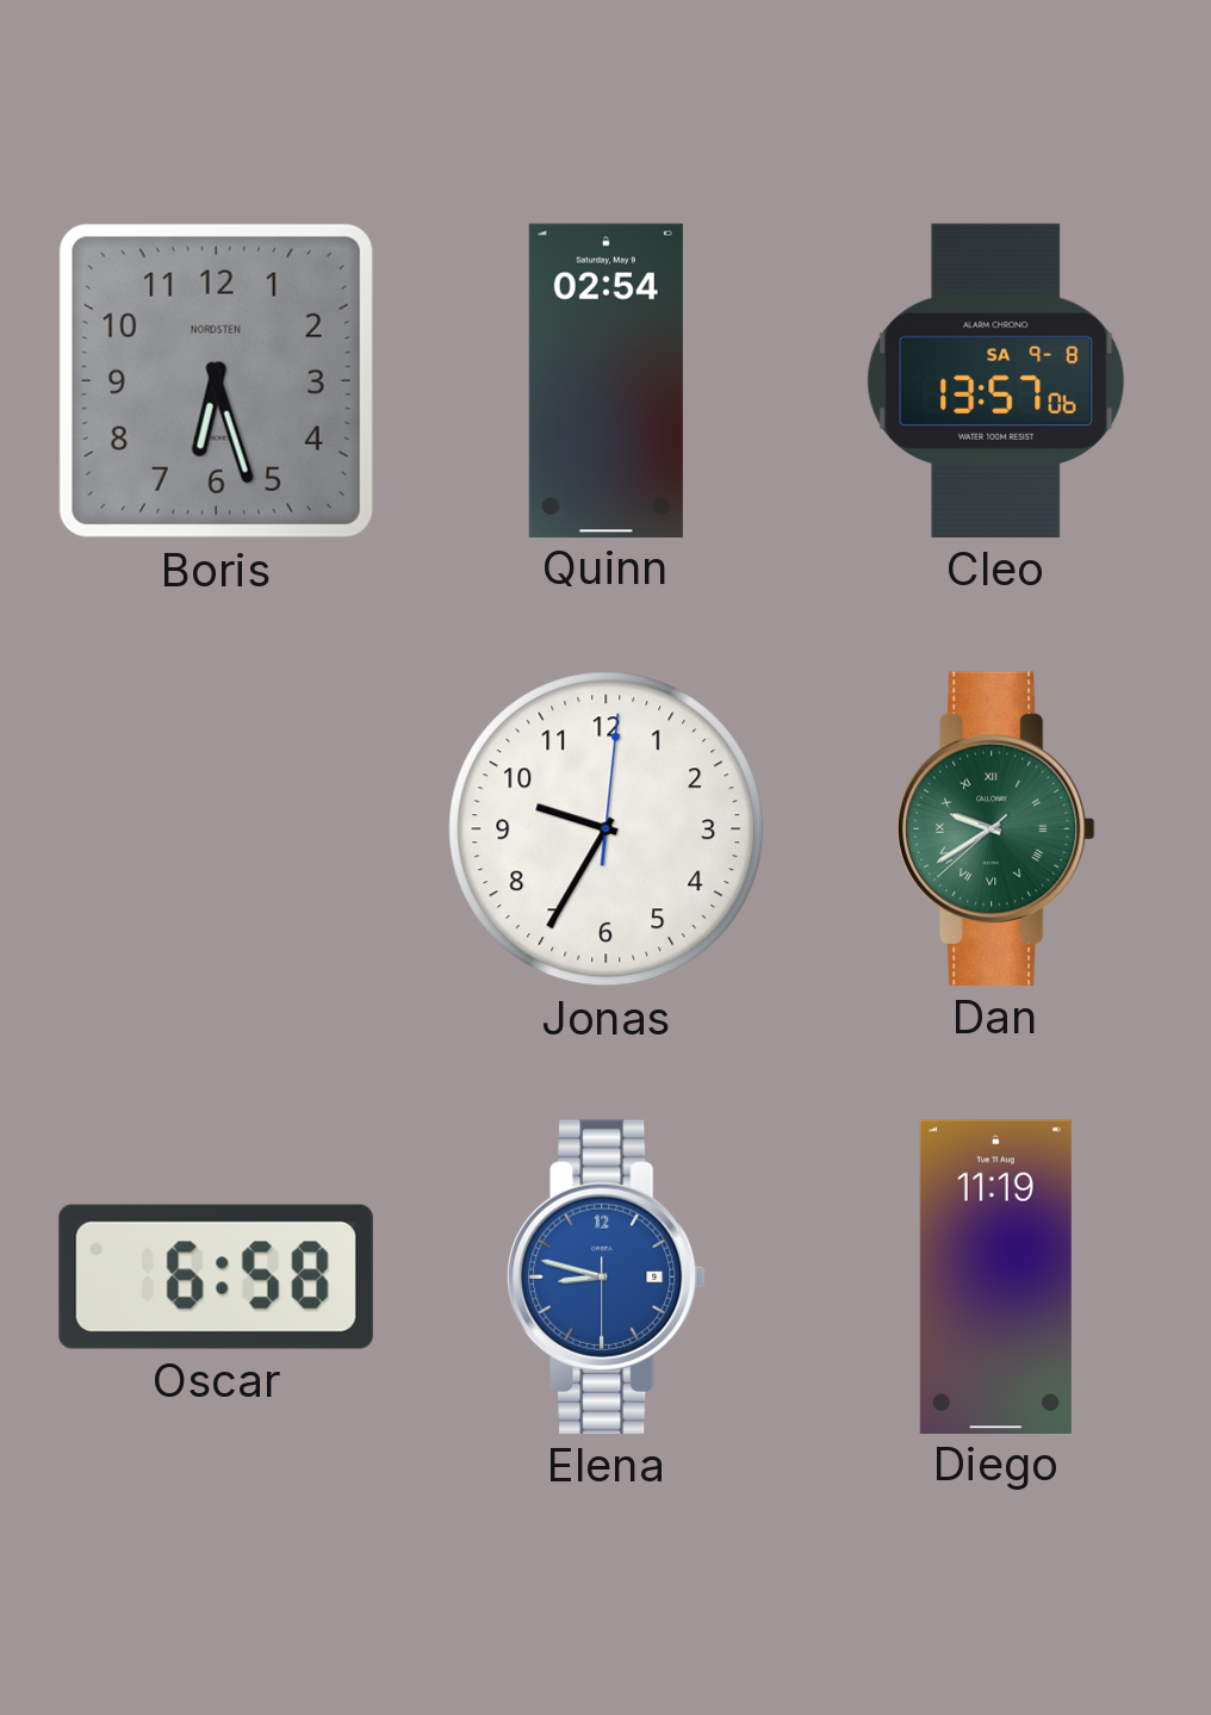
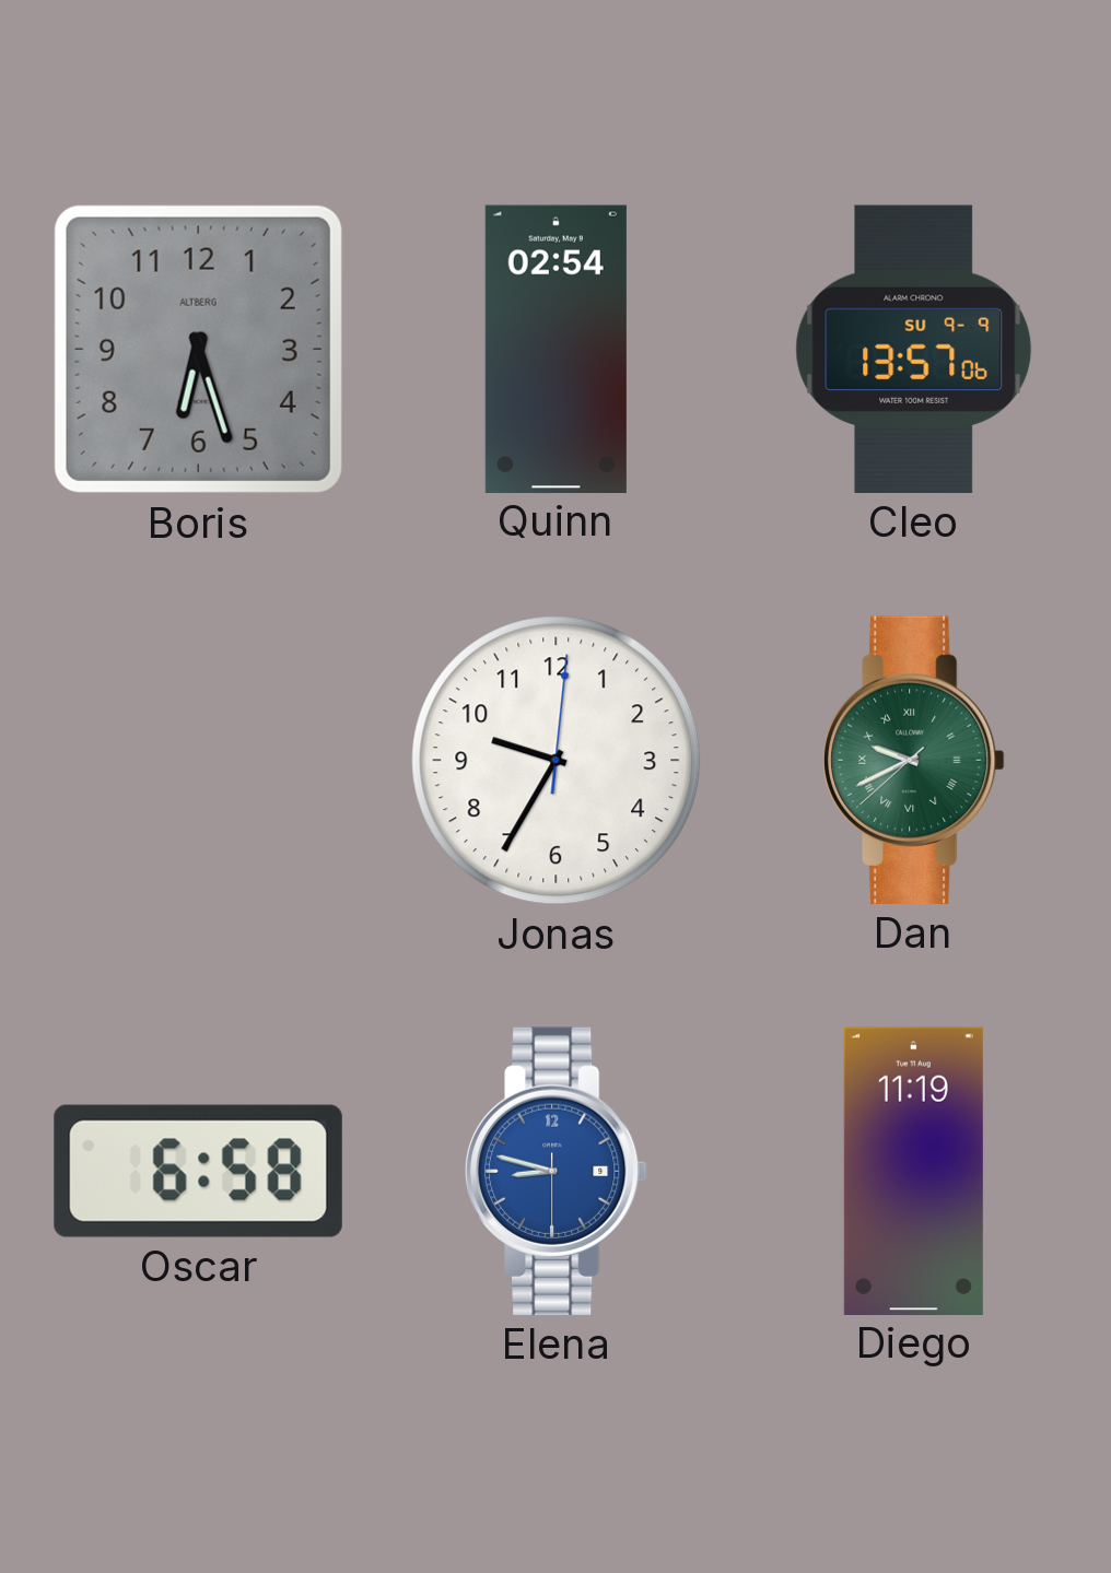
Boris brand: NORDSTEN -> ALTBERG (198, 349)
Cleo date: SA 9-8 -> SU 9-9 (914, 349)
Dan: 9:39 -> 9:40 (914, 760)
